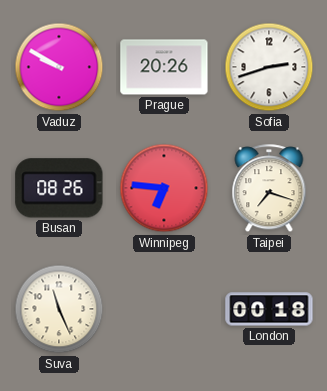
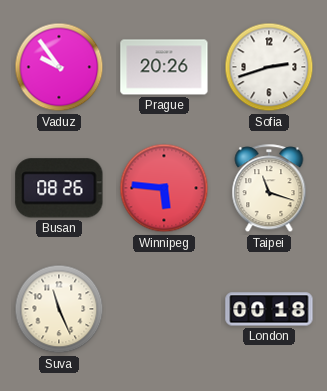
Vaduz: 9:50 -> 9:54 (59, 67)
Winnipeg: 6:46 -> 5:46 (164, 188)
Taipei: 7:18 -> 11:18 (269, 189)
